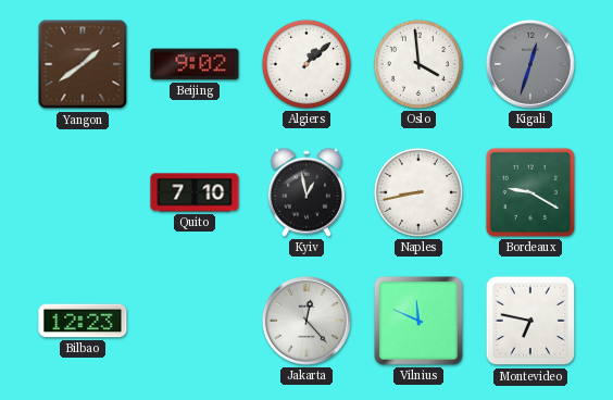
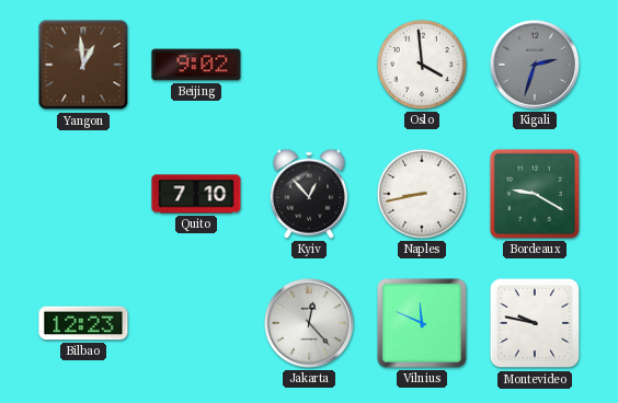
Yangon: 1:39 -> 12:59 (83, 65)
Algiers: 1:08 -> none (306, 64)
Kigali: 12:33 -> 2:33 (535, 65)
Kyiv: 12:58 -> 12:53 (309, 194)
Montevideo: 6:47 -> 9:47 (535, 323)
